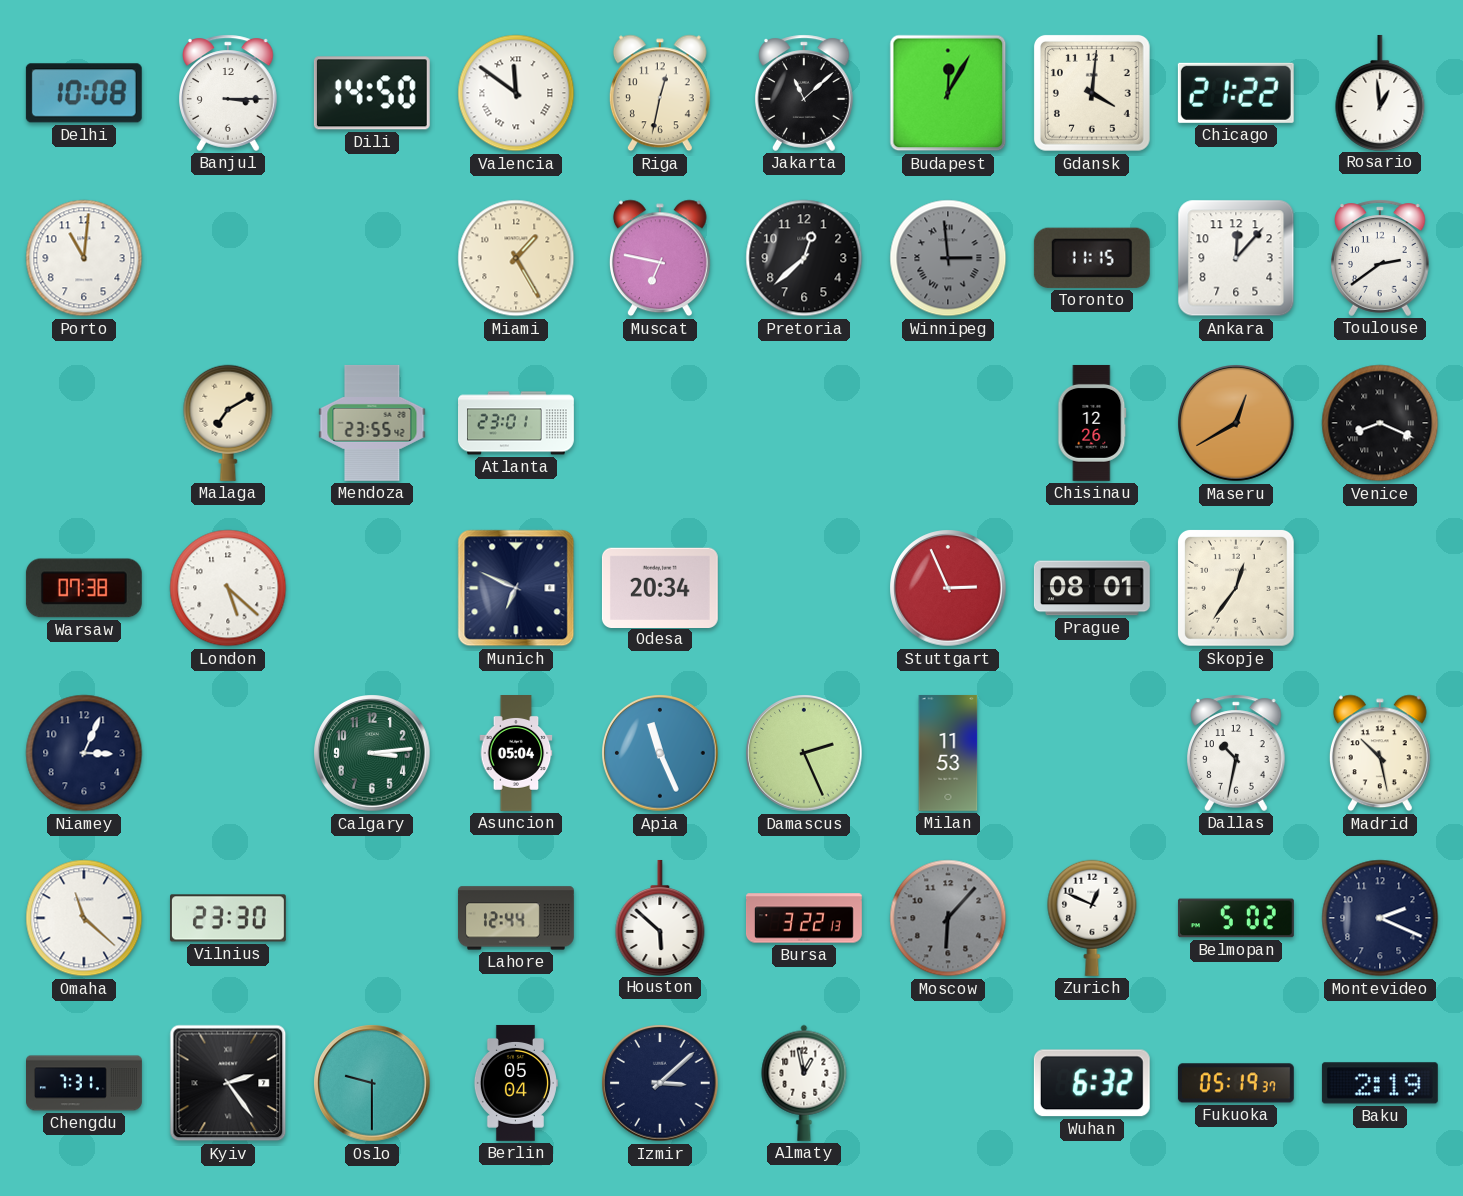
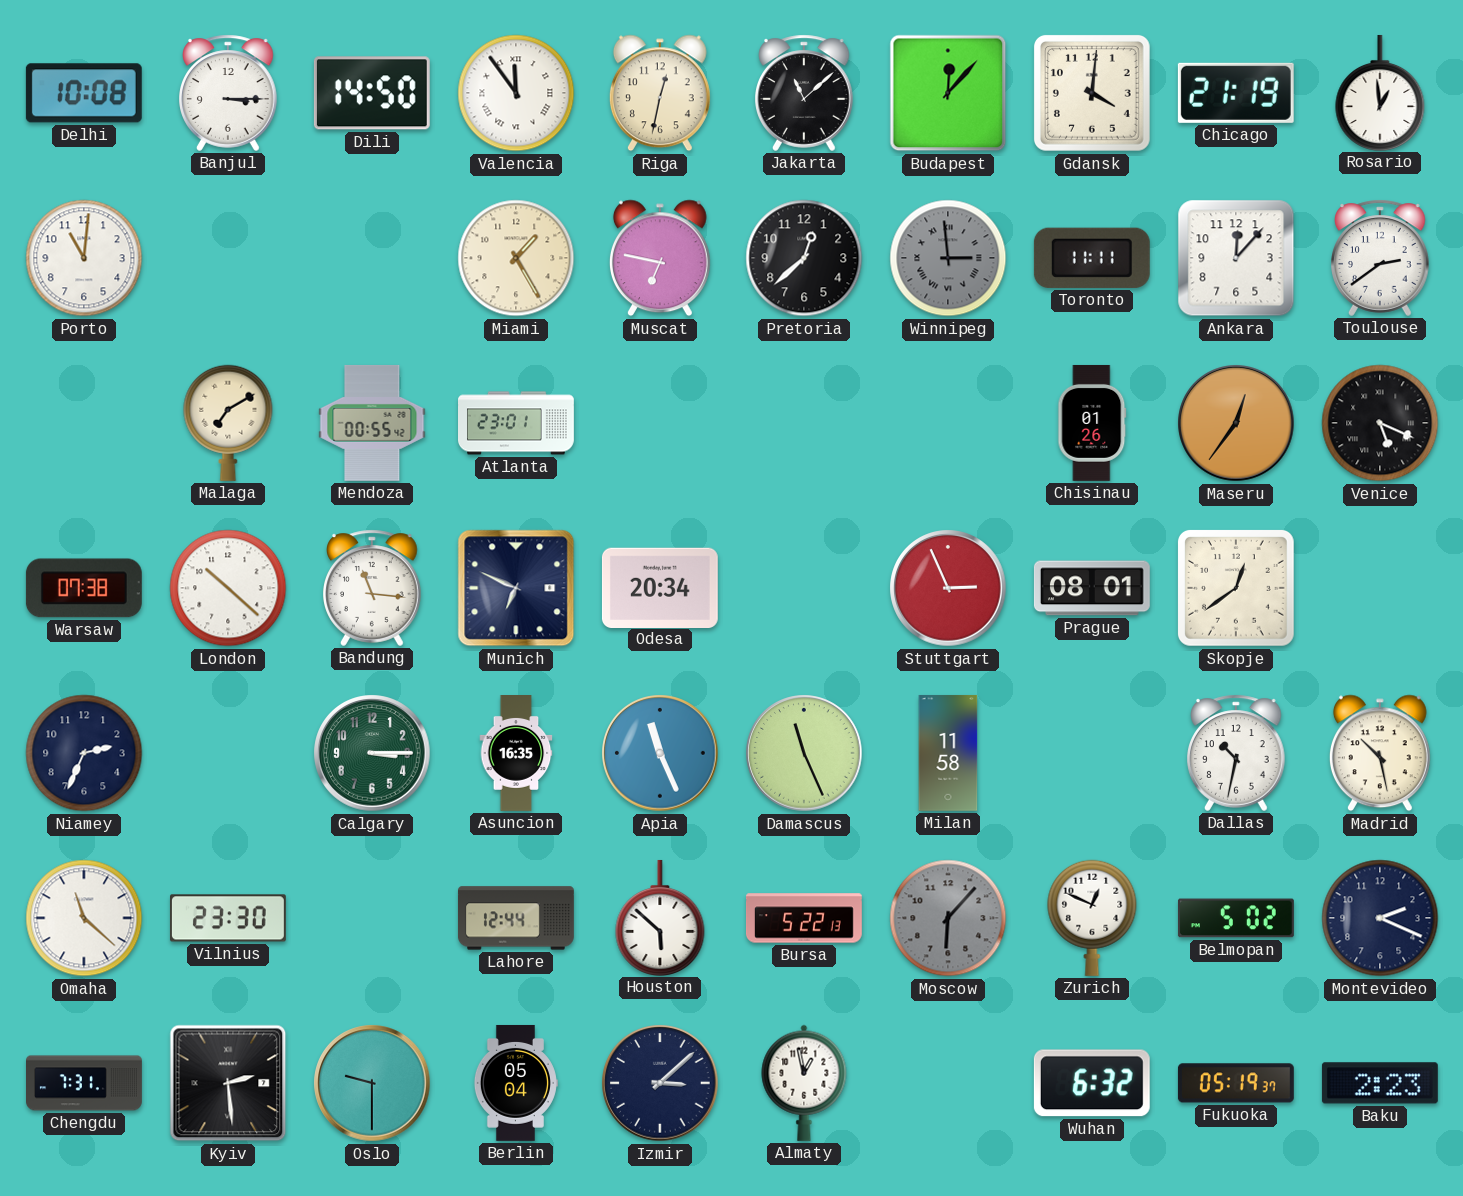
Valencia: 11:51 -> 11:54 (516, 93)
Budapest: 12:05 -> 12:07 (948, 93)
Chicago: 21:22 -> 21:19 (1236, 93)
Toronto: 11:15 -> 11:11 (1092, 258)
Mendoza: 23:55 -> 00:55 (372, 423)
Chisinau: 12:26 -> 01:26 (1092, 423)
Maseru: 12:40 -> 12:36 (1236, 423)
Venice: 8:19 -> 5:19 (1380, 423)
London: 5:22 -> 10:22 (228, 588)
Bandung: none -> 11:16 (373, 588)
Skopje: 12:36 -> 12:39 (1236, 588)
Niamey: 3:04 -> 2:34 (84, 753)
Calgary: 3:14 -> 3:15 (372, 753)
Asuncion: 05:04 -> 16:35 (516, 754)
Damascus: 2:26 -> 11:26 (804, 753)
Milan: 11:53 -> 11:58 (948, 753)
Bursa: 3:22 -> 5:22 (804, 918)
Kyiv: 2:24 -> 2:29 (228, 1083)
Baku: 2:19 -> 2:23 (1380, 1083)
